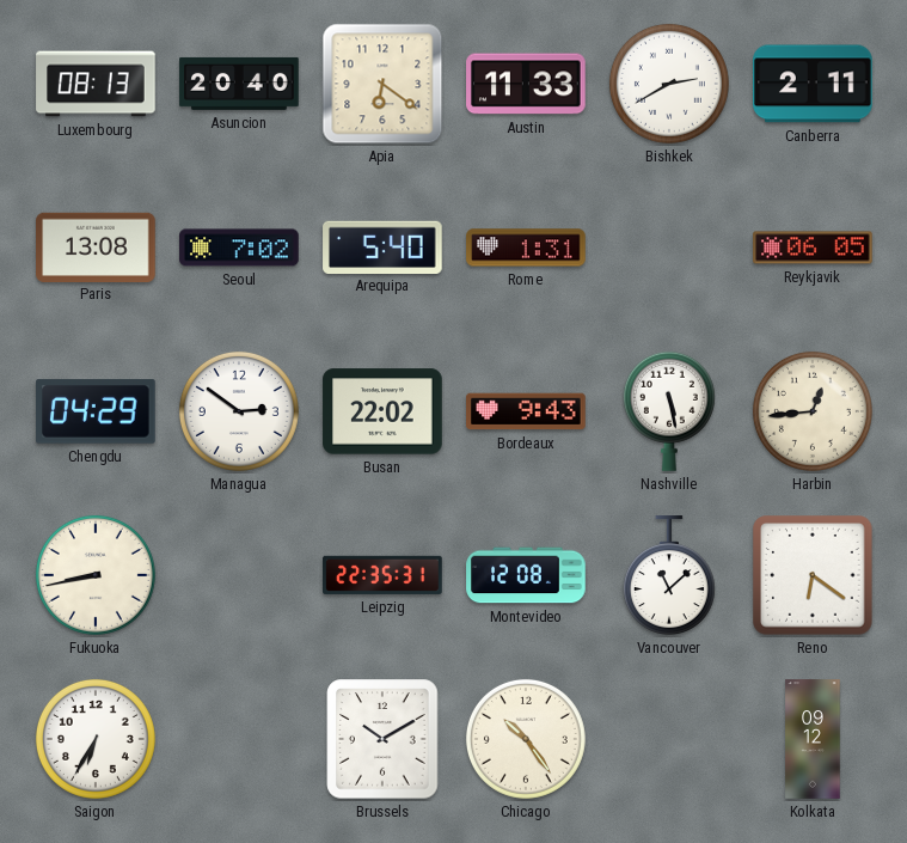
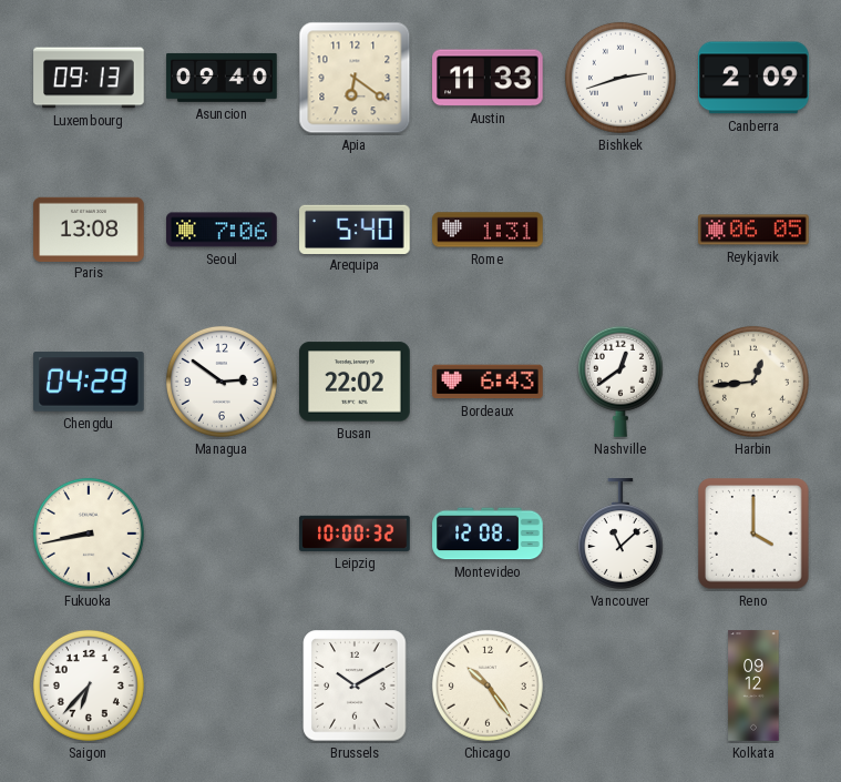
Luxembourg: 08:13 -> 09:13 (89, 78)
Asuncion: 20:40 -> 09:40 (222, 78)
Bishkek: 2:40 -> 2:42 (621, 78)
Canberra: 2:11 -> 2:09 (753, 78)
Seoul: 7:02 -> 7:06 (222, 230)
Bordeaux: 9:43 -> 6:43 (488, 382)
Nashville: 5:28 -> 12:39 (621, 382)
Leipzig: 22:35 -> 10:00 (355, 534)
Reno: 6:21 -> 4:00 (753, 534)
Saigon: 6:35 -> 6:37 (89, 685)
